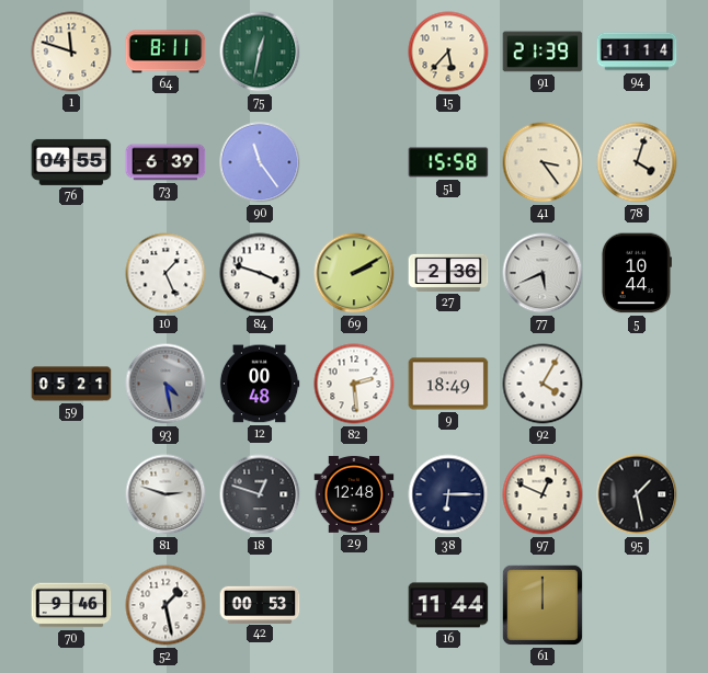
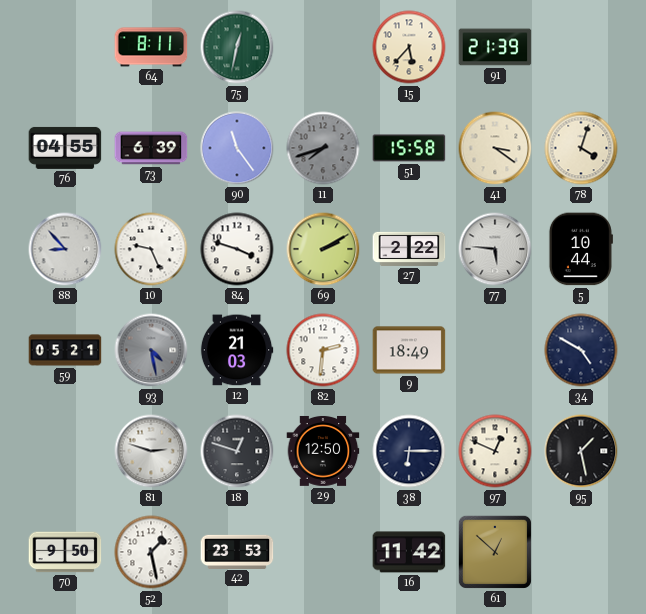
1: 11:48 -> none (71, 52)
94: 11:14 -> none (637, 52)
11: none -> 7:42 (323, 148)
41: 3:24 -> 3:21 (495, 148)
88: none -> 8:53 (65, 249)
10: 1:26 -> 9:26 (151, 249)
27: 2:36 -> 2:22 (409, 249)
77: 5:41 -> 5:46 (495, 249)
12: 00:48 -> 21:03 (237, 350)
82: 2:29 -> 2:31 (323, 350)
92: 4:05 -> none (543, 384)
34: none -> 4:50 (581, 350)
29: 12:48 -> 12:50 (323, 451)
70: 9:46 -> 9:50 (65, 552)
42: 00:53 -> 23:53 (237, 551)
16: 11:44 -> 11:42 (409, 552)
61: 12:00 -> 12:52 (495, 552)
